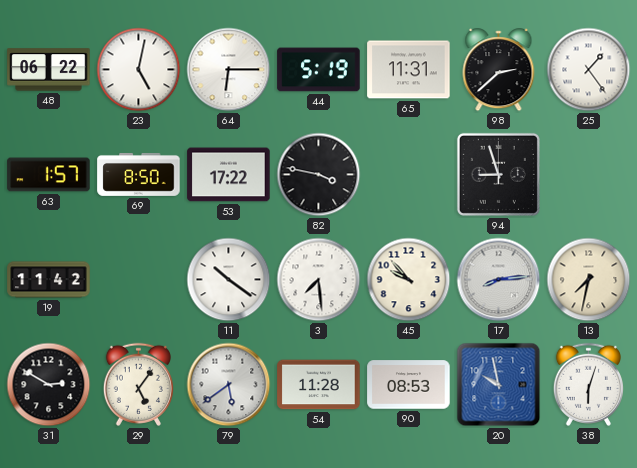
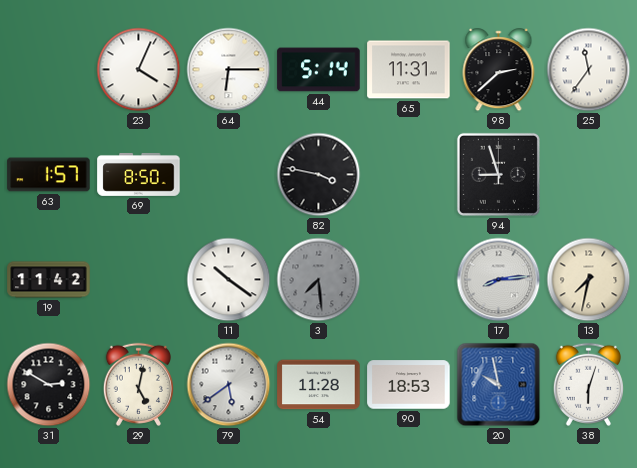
48: 06:22 -> none (49, 70)
23: 5:02 -> 4:04 (139, 70)
44: 5:19 -> 5:14 (319, 70)
25: 1:24 -> 11:36 (589, 70)
53: 17:22 -> none (229, 175)
3 dial: white -> grey (319, 280)
45: 9:53 -> none (409, 280)
29: 5:06 -> 5:02 (138, 384)
90: 08:53 -> 18:53 (409, 385)
